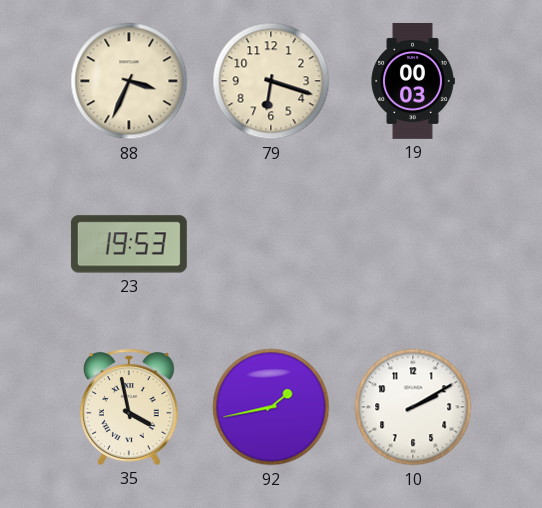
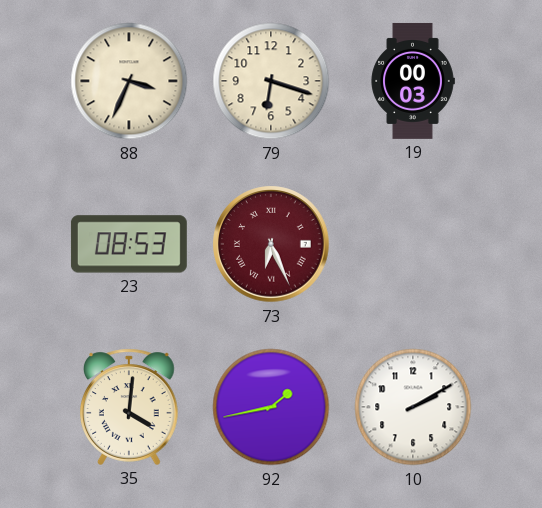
23: 19:53 -> 08:53 (129, 244)
73: none -> 6:26 (271, 244)
35: 3:58 -> 4:01 (130, 407)
